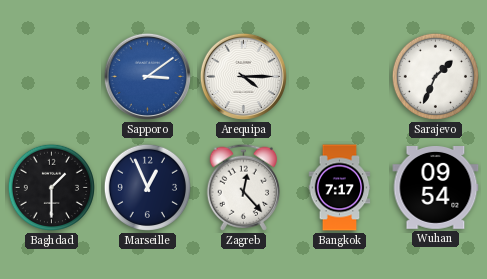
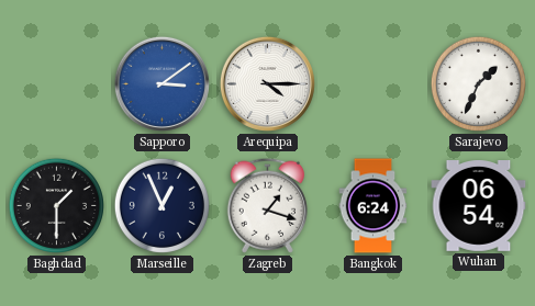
Zagreb: 12:23 -> 1:18 (267, 205)
Bangkok: 7:17 -> 6:24 (374, 206)
Wuhan: 09:54 -> 06:54 (479, 206)
